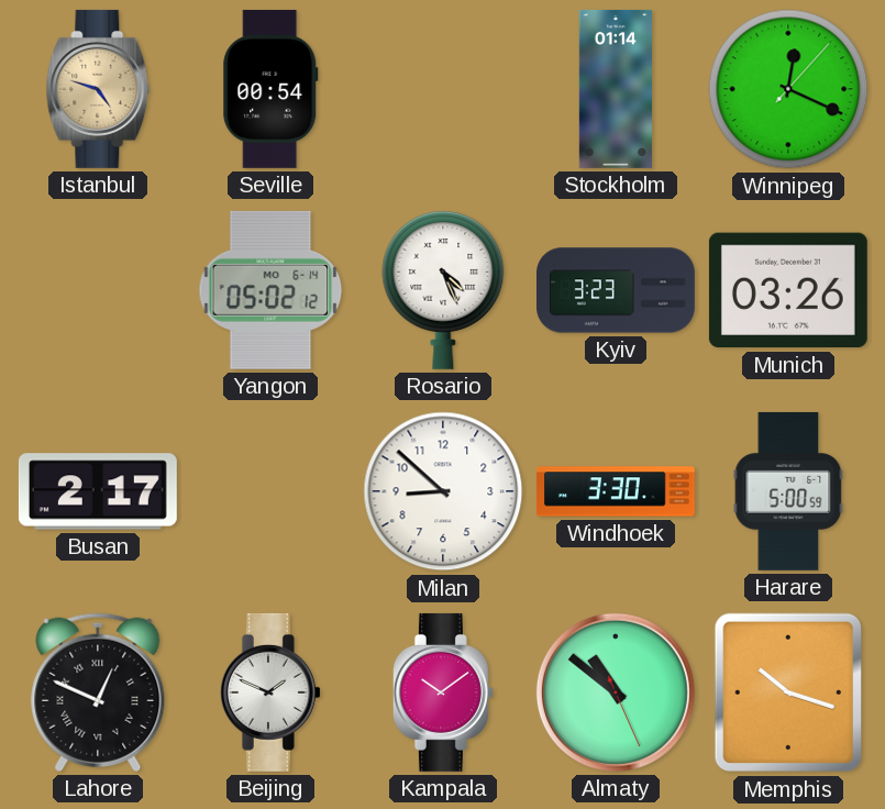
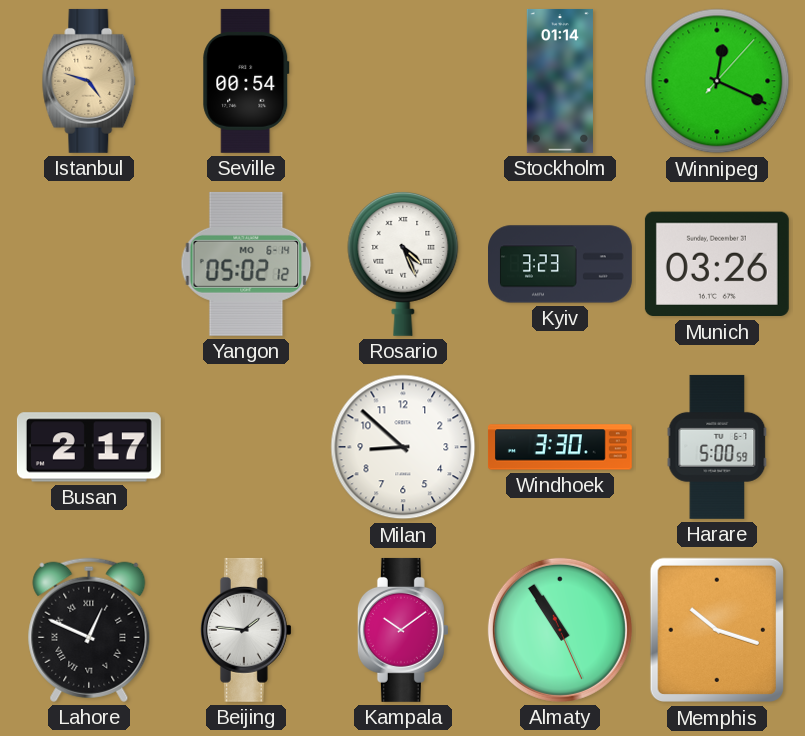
Beijing: 1:49 -> 1:46 (246, 630)
Almaty: 10:51 -> 10:54 (560, 630)
